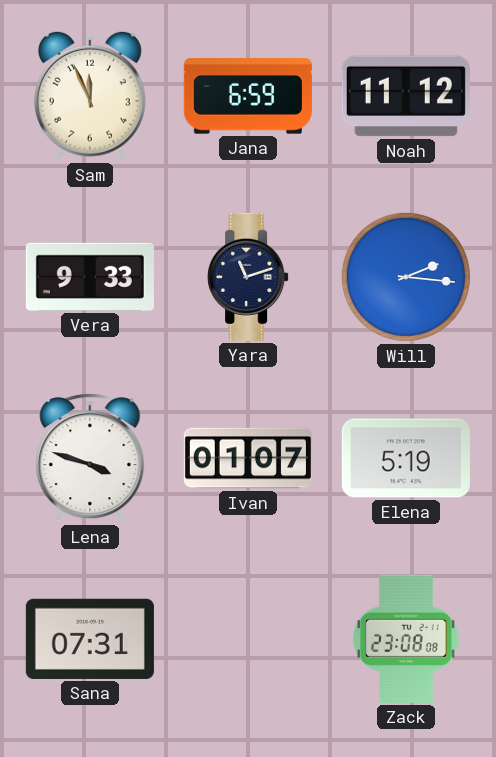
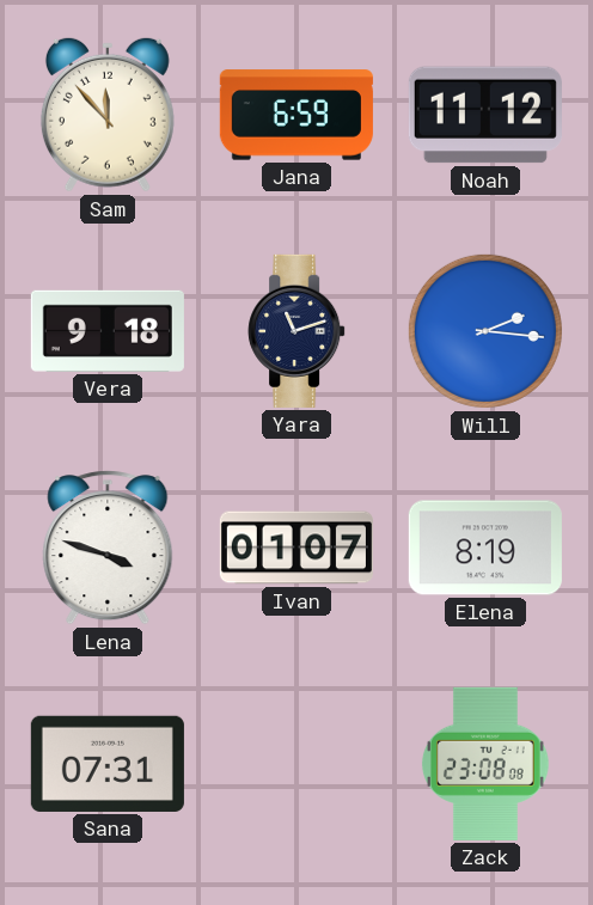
Sam: 11:56 -> 11:53 (108, 115)
Vera: 9:33 -> 9:18 (108, 331)
Elena: 5:19 -> 8:19 (485, 548)
